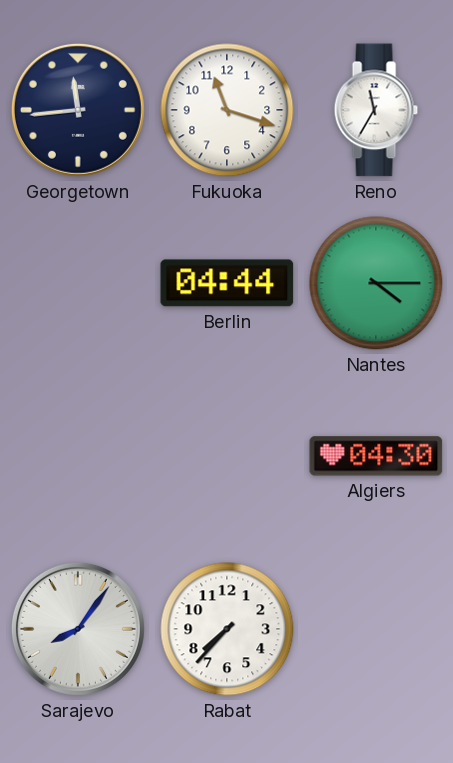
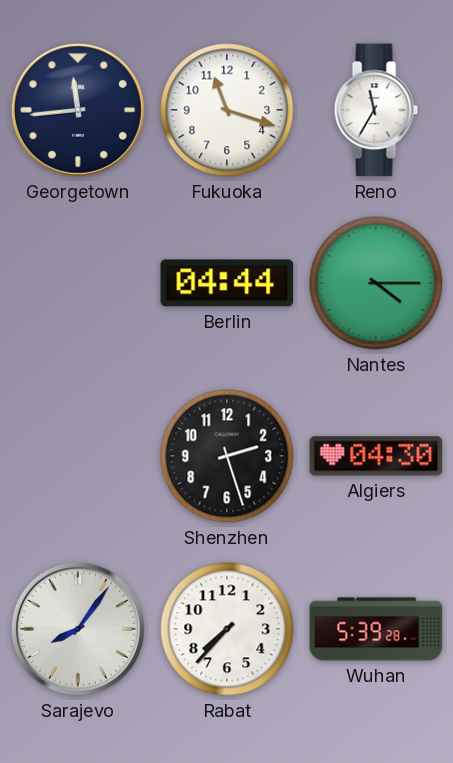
Shenzhen: none -> 2:27 (227, 456)
Wuhan: none -> 5:39 (376, 629)
